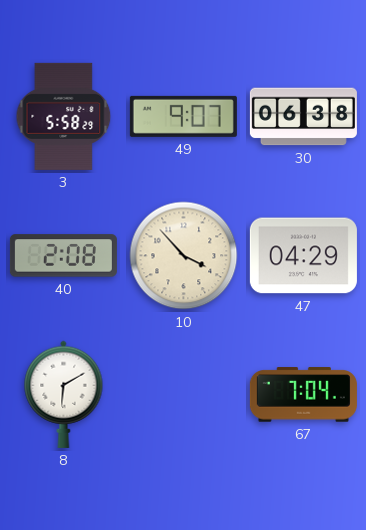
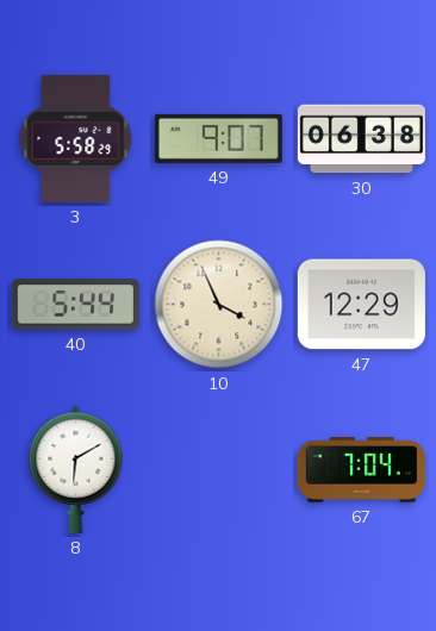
40: 2:08 -> 5:44 (75, 305)
10: 3:53 -> 3:56 (219, 305)
47: 04:29 -> 12:29 (361, 305)
